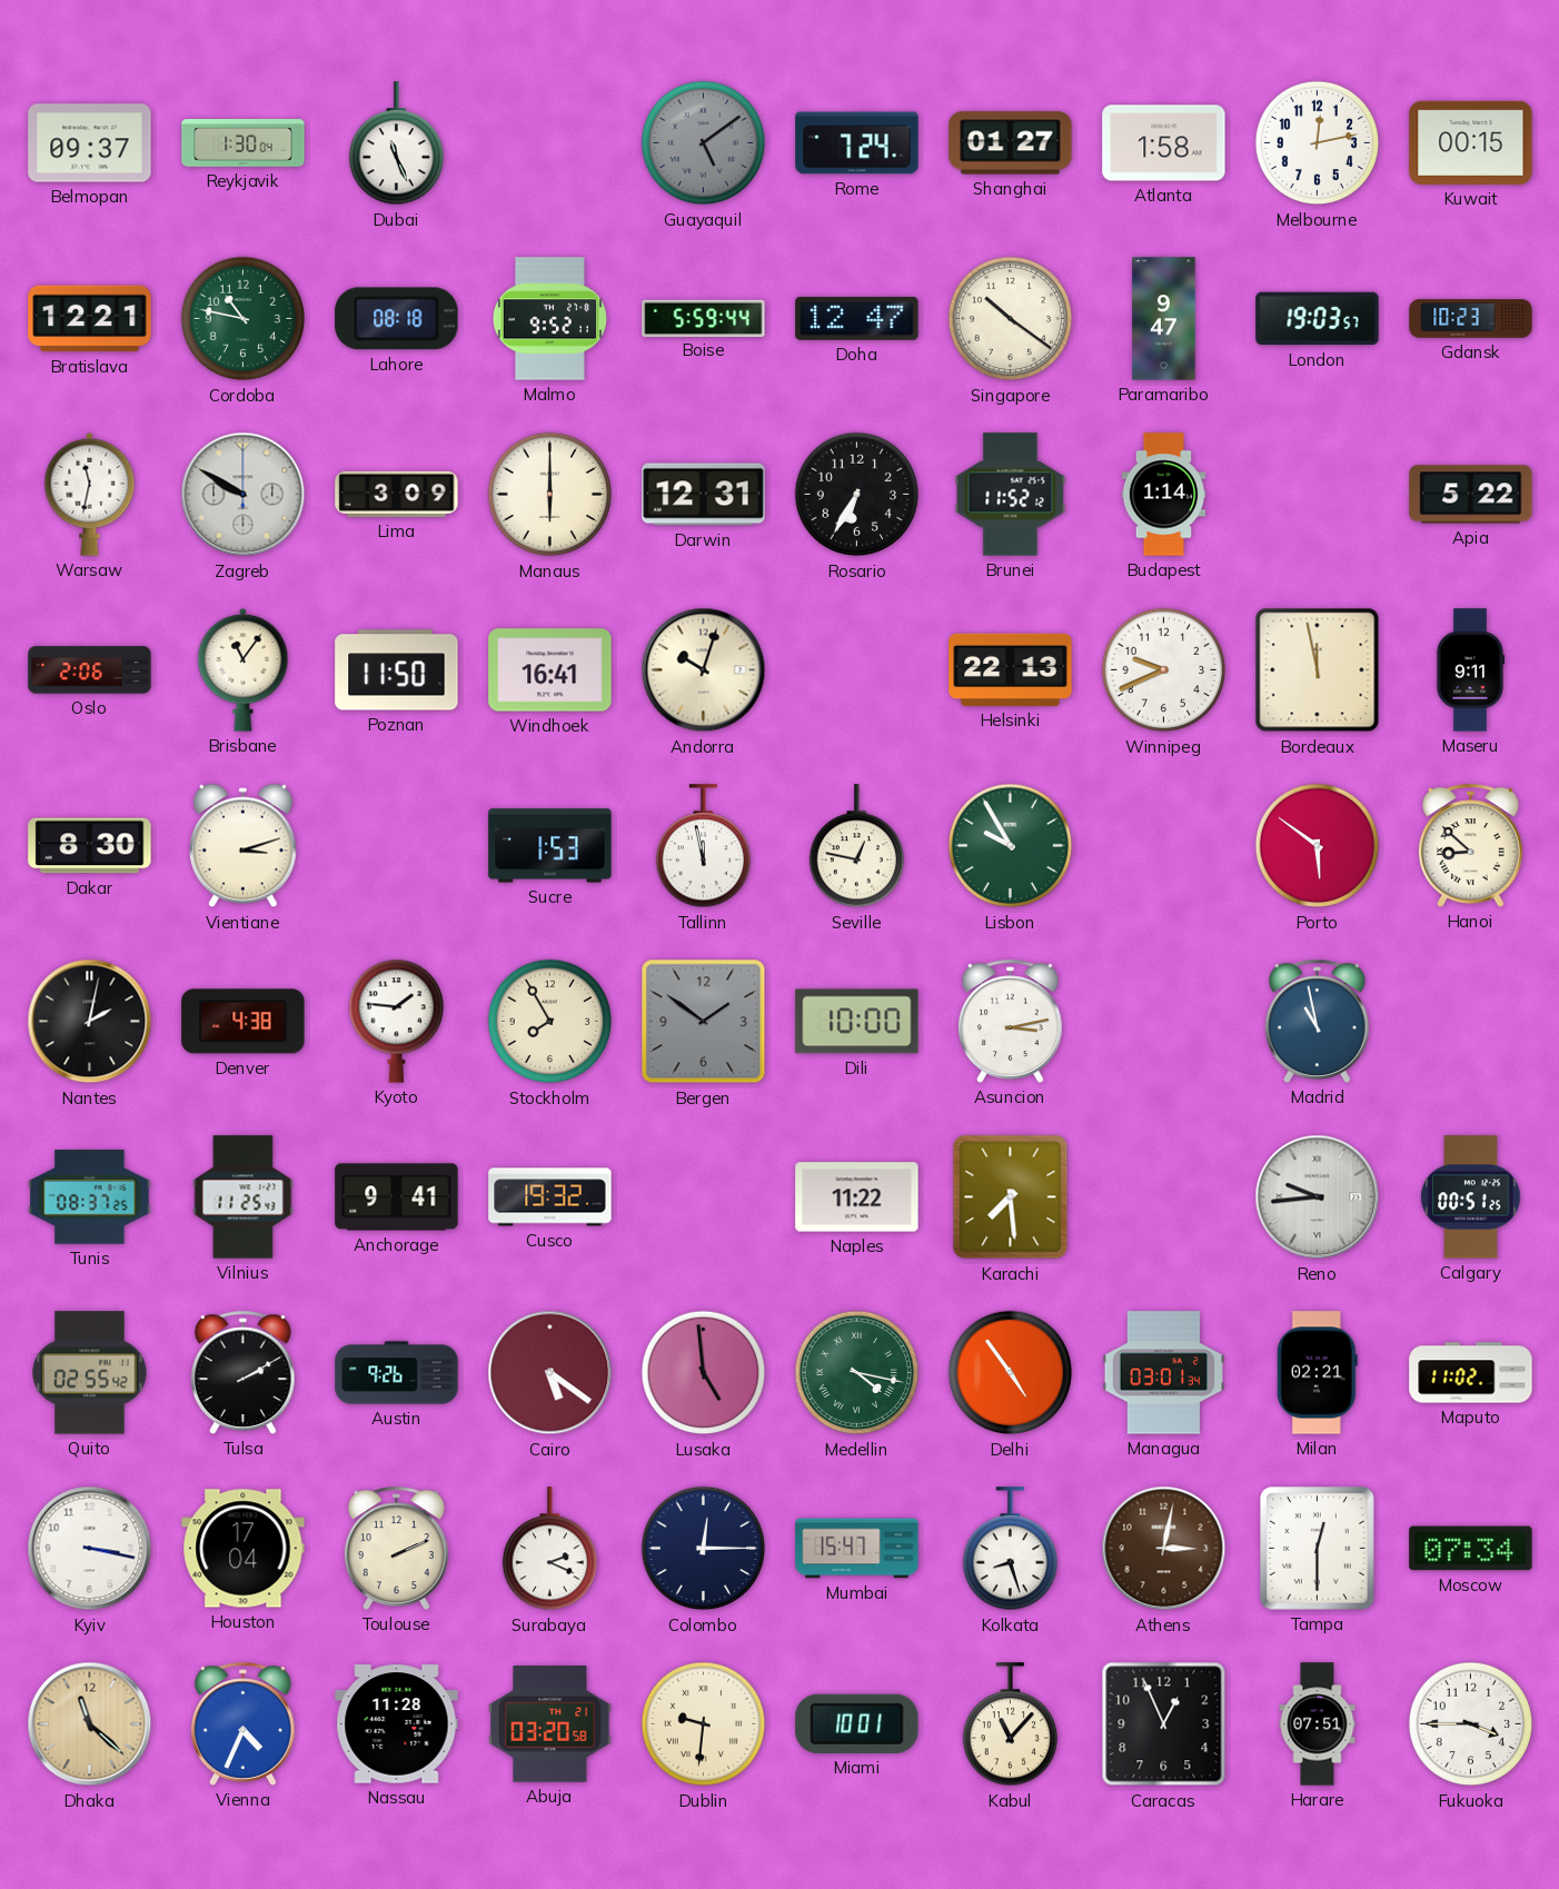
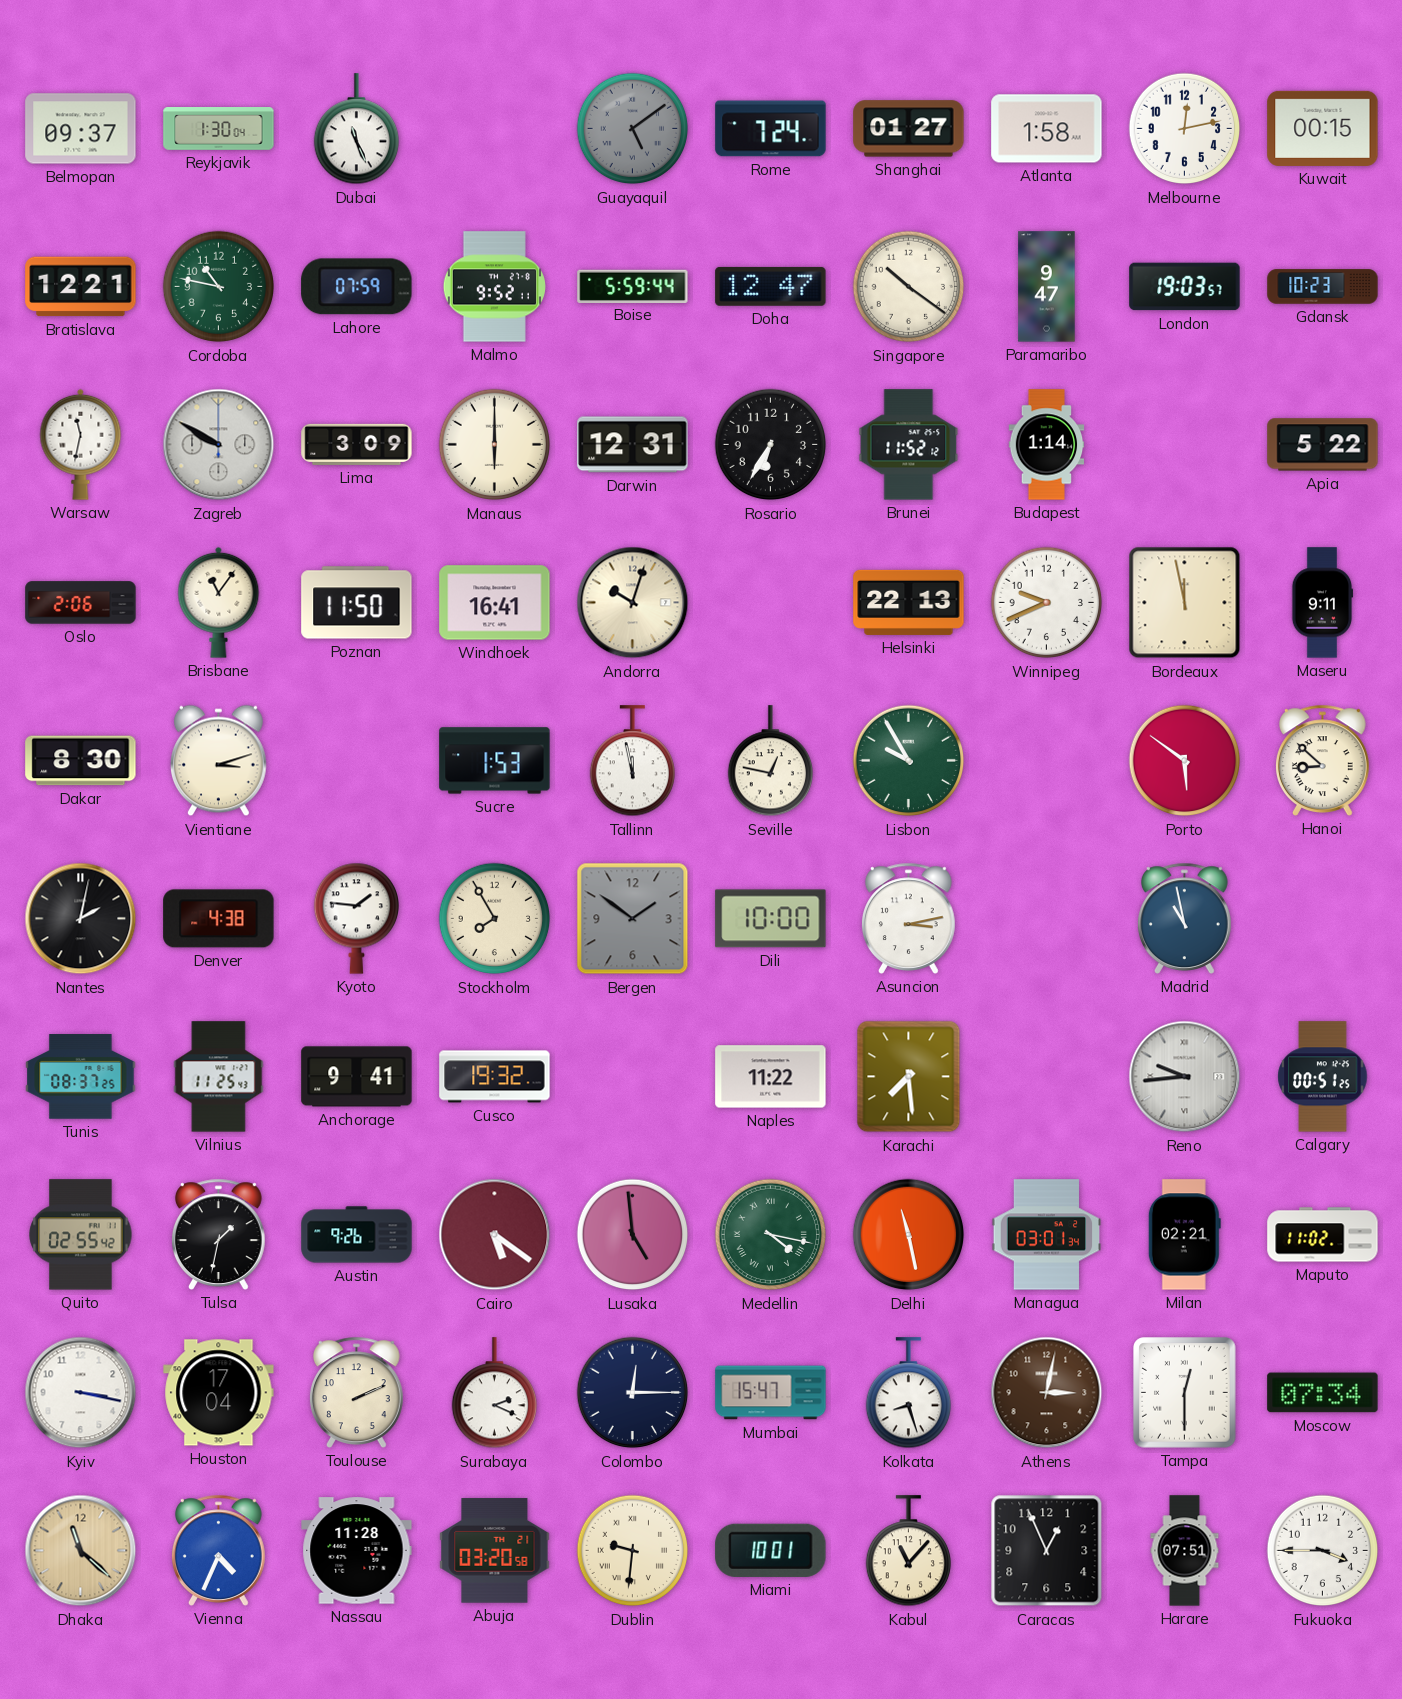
Lahore: 08:18 -> 07:59 (357, 287)
Tulsa: 2:10 -> 1:32 (218, 1234)
Delhi: 4:54 -> 11:28 (909, 1235)
